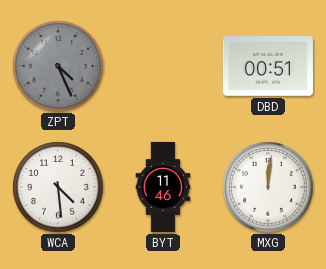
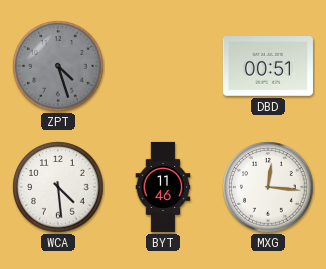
ZPT: 4:26 -> 4:27 (58, 66)
MXG: 12:01 -> 12:16 (268, 187)
